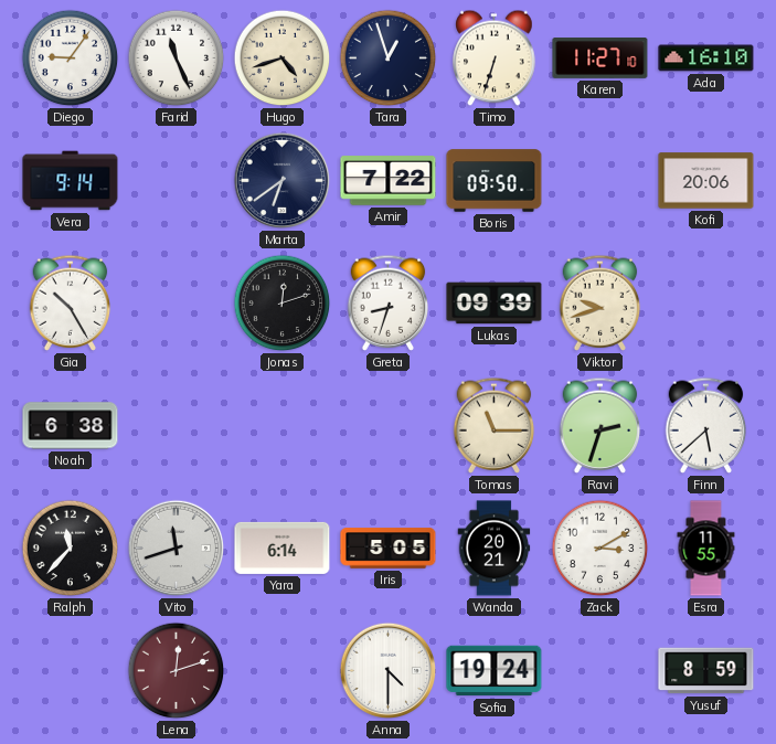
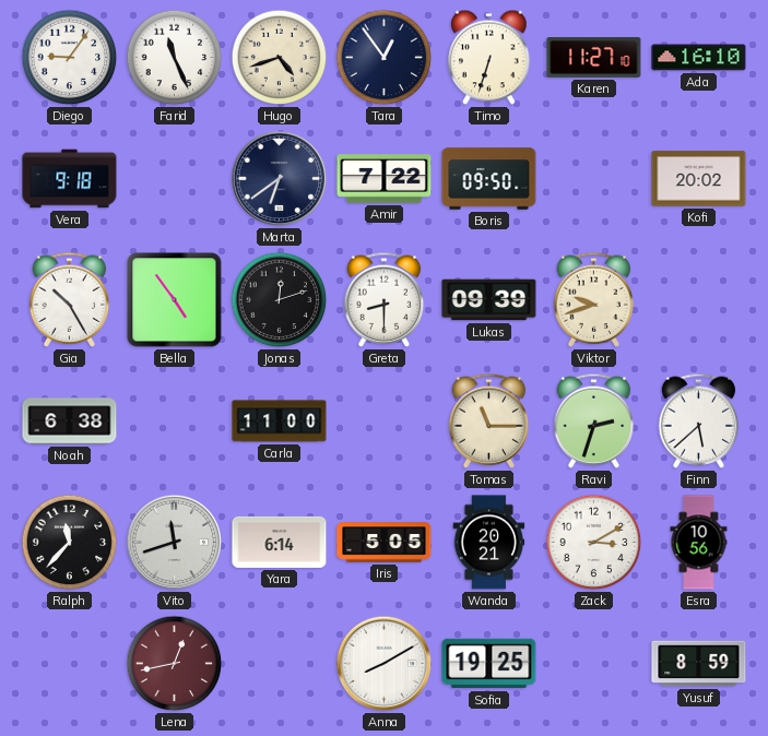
Tara: 12:57 -> 12:54 (385, 58)
Vera: 9:14 -> 9:18 (70, 179)
Kofi: 20:06 -> 20:02 (699, 179)
Bella: none -> 4:54 (175, 300)
Greta: 8:33 -> 8:30 (385, 299)
Carla: none -> 11:00 (280, 422)
Esra: 11:55 -> 10:56 (699, 543)
Lena: 12:12 -> 12:43 (175, 664)
Anna: 4:30 -> 8:10 (385, 664)
Sofia: 19:24 -> 19:25 (489, 664)
